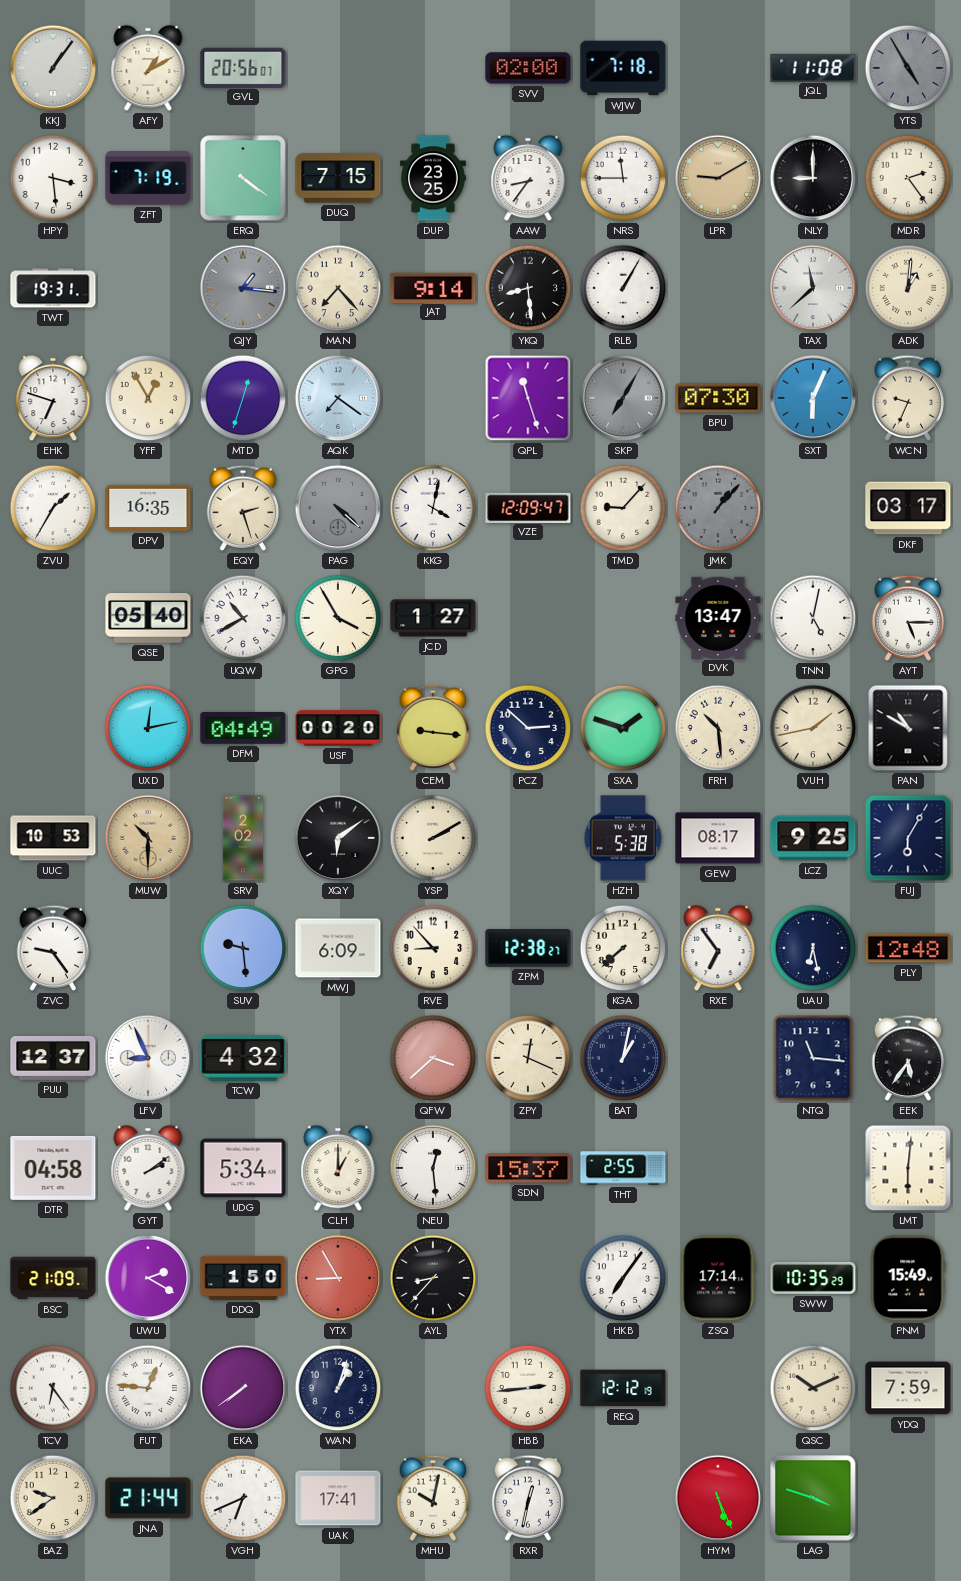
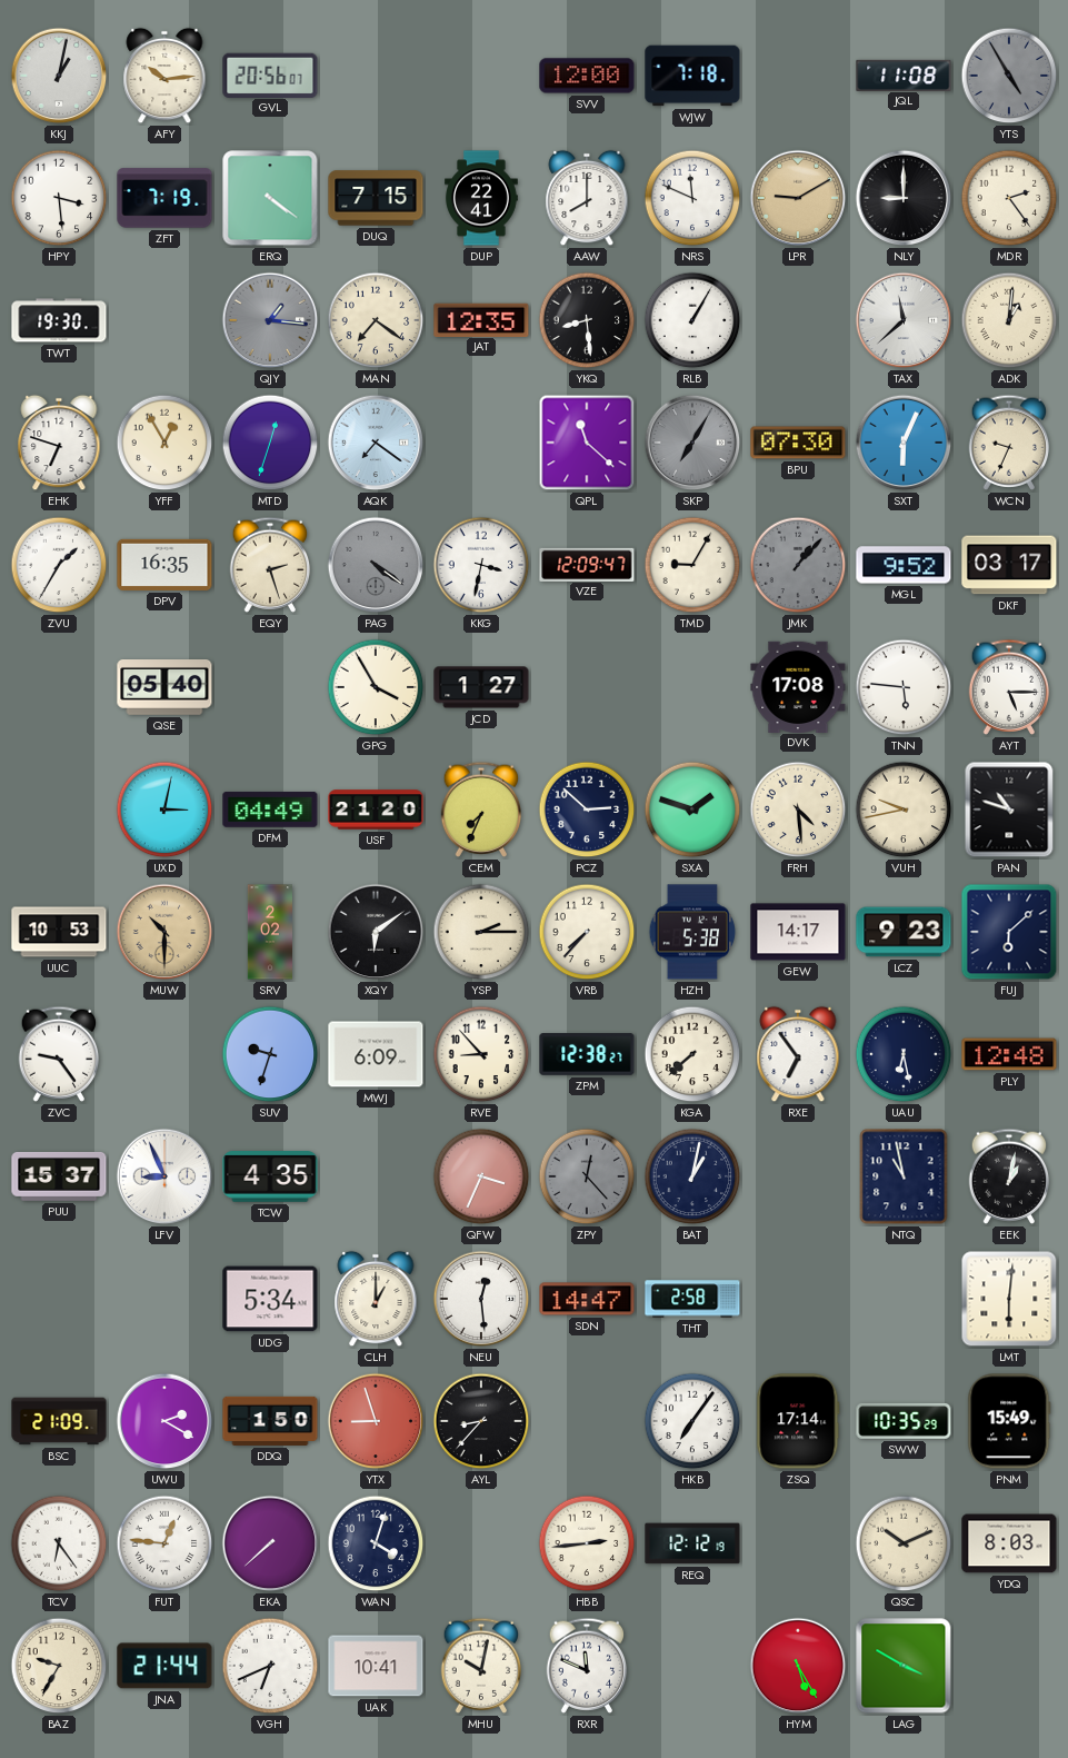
KKJ: 1:06 -> 1:02 (59, 76)
AFY: 1:10 -> 10:14 (164, 76)
SVV: 02:00 -> 12:00 (587, 76)
DUP: 23:25 -> 22:41 (482, 198)
AAW: 8:36 -> 8:00 (587, 198)
NRS: 11:45 -> 11:49 (692, 198)
TWT: 19:31 -> 19:30 (59, 320)
MAN: 7:23 -> 7:21 (376, 320)
JAT: 9:14 -> 12:35 (481, 319)
QPL: 11:27 -> 11:22 (587, 443)
PAG: 4:22 -> 4:21 (376, 565)
KKG: 4:02 -> 3:32 (481, 565)
TMD: 9:07 -> 9:05 (692, 565)
MGL: none -> 9:52 (904, 565)
UQW: 10:40 -> none (243, 618)
DVK: 13:47 -> 17:08 (798, 686)
TNN: 5:02 -> 5:46 (904, 687)
UXD: 12:13 -> 3:02 (164, 810)
USF: 00:20 -> 21:20 (376, 810)
CEM: 9:16 -> 7:34 (481, 810)
FRH: 10:29 -> 4:29 (798, 810)
VUH: 1:43 -> 9:43 (904, 810)
PAN: 10:50 -> 10:48 (1009, 810)
YSP: 2:10 -> 2:15 (481, 932)
VRB: none -> 7:37 (587, 932)
GEW: 08:17 -> 14:17 (798, 932)
LCZ: 9:25 -> 9:23 (904, 932)
FUJ: 6:05 -> 6:08 (1009, 932)
SUV: 9:29 -> 9:33 (270, 1054)
PUU: 12:37 -> 15:37 (59, 1178)
TCW: 4:32 -> 4:35 (270, 1176)
QFW: 3:38 -> 3:34 (481, 1176)
ZPY: 12:19 -> 12:23 (587, 1176)
ZPY dial: cream -> grey (587, 1176)
NTQ: 11:16 -> 10:58 (904, 1176)
EEK: 5:36 -> 1:02 (1009, 1176)
DTR: 04:58 -> none (53, 1168)
GYT: 2:09 -> none (148, 1168)
SDN: 15:37 -> 14:47 (587, 1299)
THT: 2:55 -> 2:58 (692, 1299)
YTX: 8:55 -> 8:57 (376, 1421)
EKA: 7:39 -> 7:38 (270, 1543)
WAN: 1:03 -> 4:03 (376, 1543)
YDQ: 7:59 -> 8:03 (1009, 1543)
BAZ: 9:39 -> 9:35 (59, 1666)
UAK: 17:41 -> 10:41 (376, 1666)
RXR: 12:32 -> 11:49 (587, 1666)
HYM: 5:26 -> 5:25 (798, 1666)
LAG: 3:48 -> 3:50 (904, 1666)
